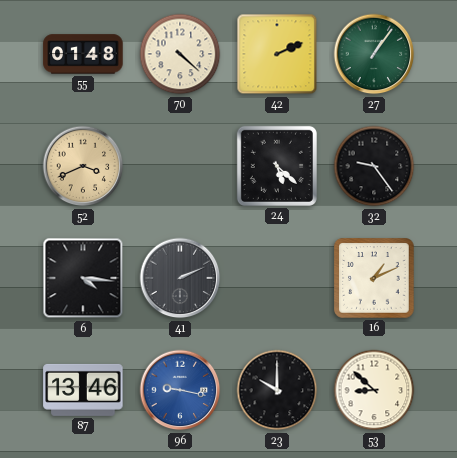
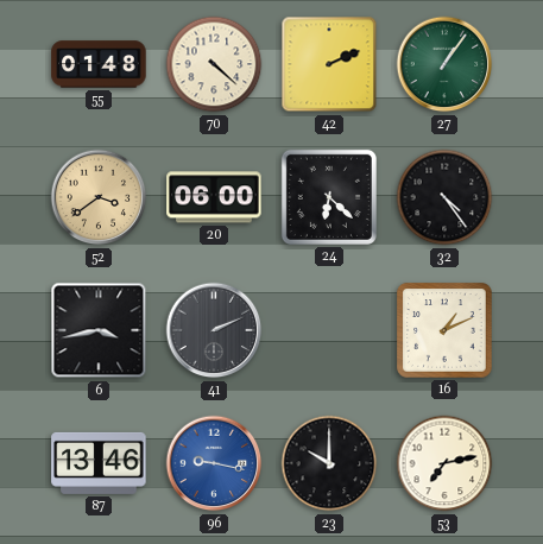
52: 3:41 -> 3:39 (99, 197)
20: none -> 06:00 (214, 197)
24: 5:22 -> 6:22 (329, 197)
32: 9:24 -> 4:24 (444, 197)
6: 4:16 -> 3:43 (99, 330)
53: 8:52 -> 7:13 (444, 463)
